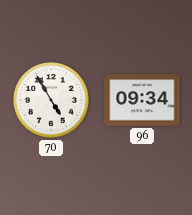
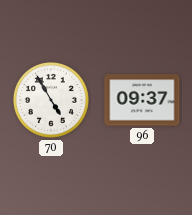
96: 09:34 -> 09:37 (142, 100)
